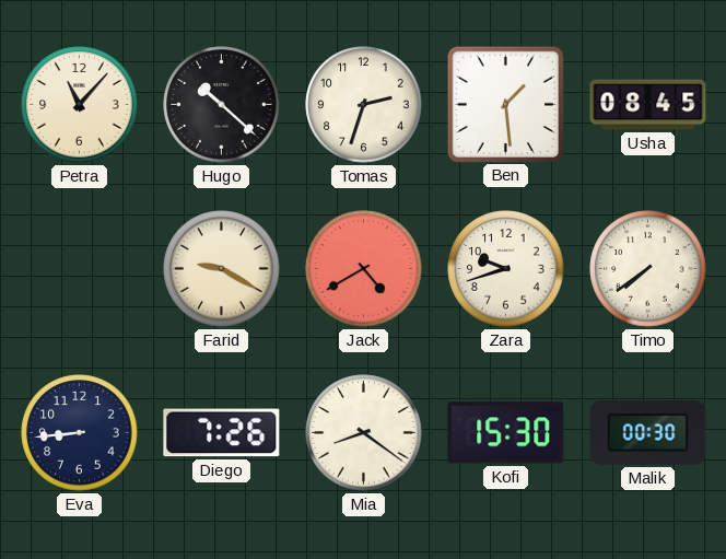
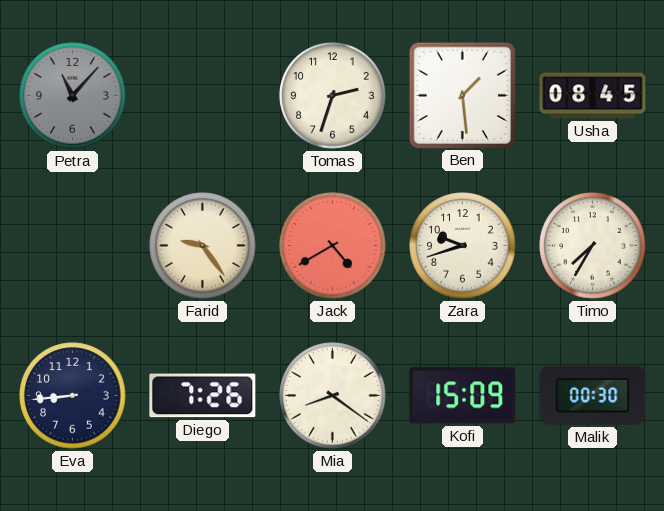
Petra dial: cream -> grey (73, 96)
Hugo: 10:22 -> none (222, 105)
Farid: 9:20 -> 9:24 (203, 246)
Timo: 7:39 -> 7:35 (593, 246)
Kofi: 15:30 -> 15:09 (463, 396)
